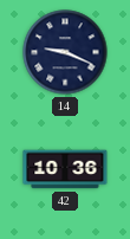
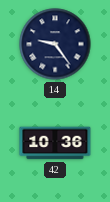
14: 9:19 -> 9:24 (55, 44)
